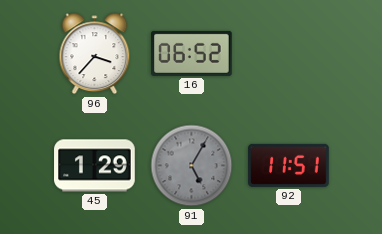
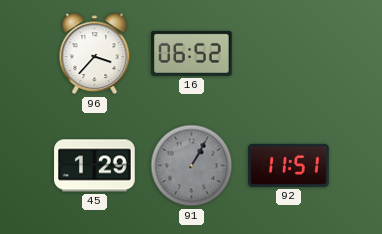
91: 5:05 -> 1:05 (192, 166)
